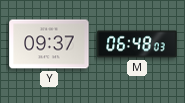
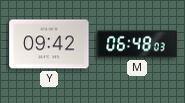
Y: 09:37 -> 09:42 (49, 44)
